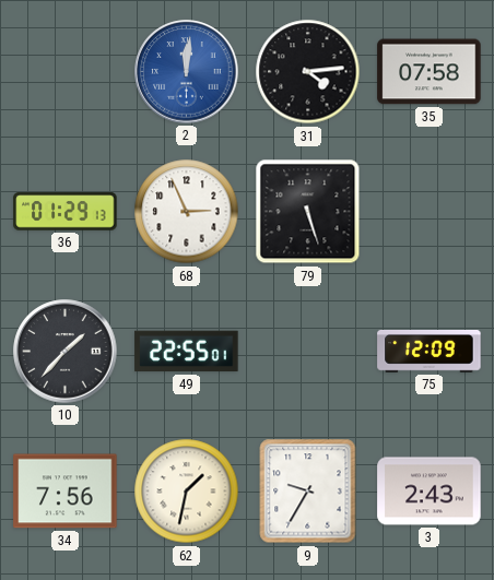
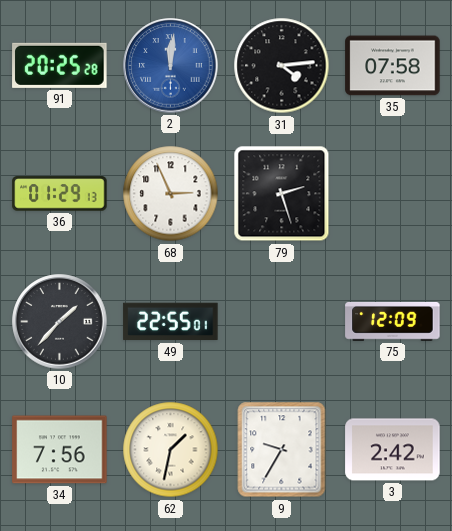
91: none -> 20:25 (60, 65)
79: 5:27 -> 2:27 (282, 194)
3: 2:43 -> 2:42 (393, 450)
